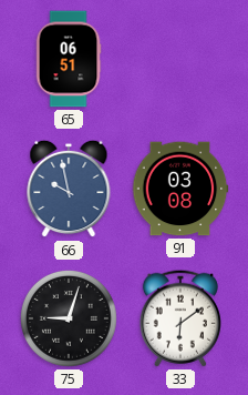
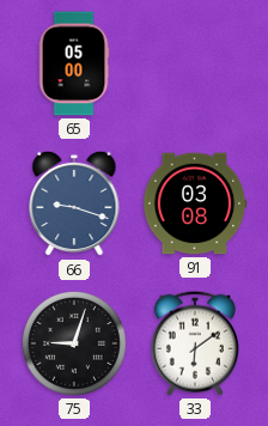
65: 06:51 -> 05:00 (74, 63)
66: 9:58 -> 9:18 (74, 203)
